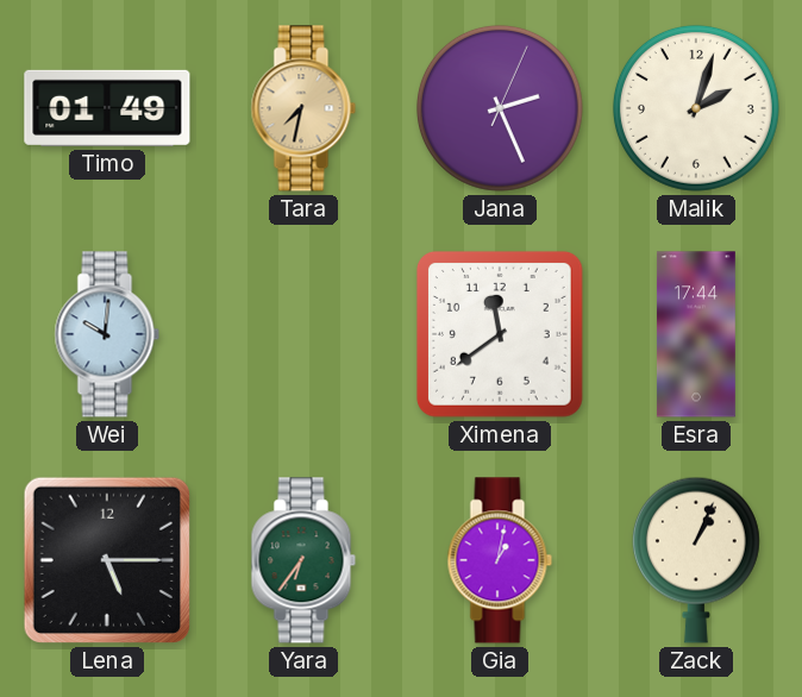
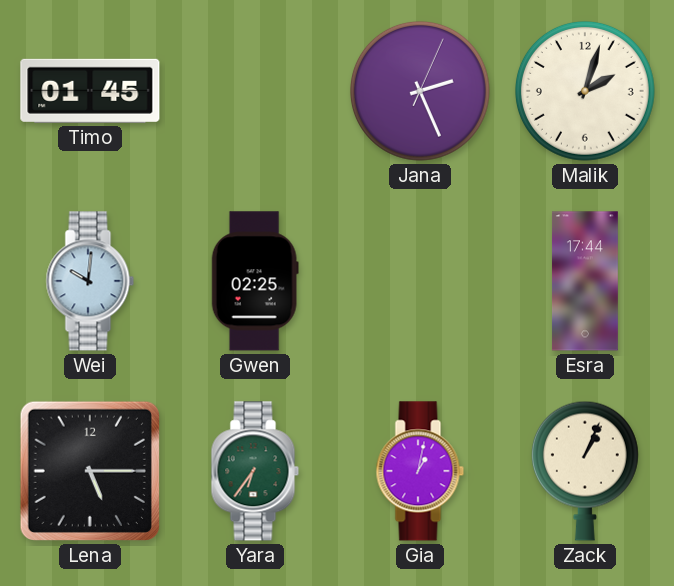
Timo: 01:49 -> 01:45 (90, 91)
Tara: 7:32 -> none (303, 108)
Gwen: none -> 02:25 (255, 281)
Ximena: 11:39 -> none (500, 334)
